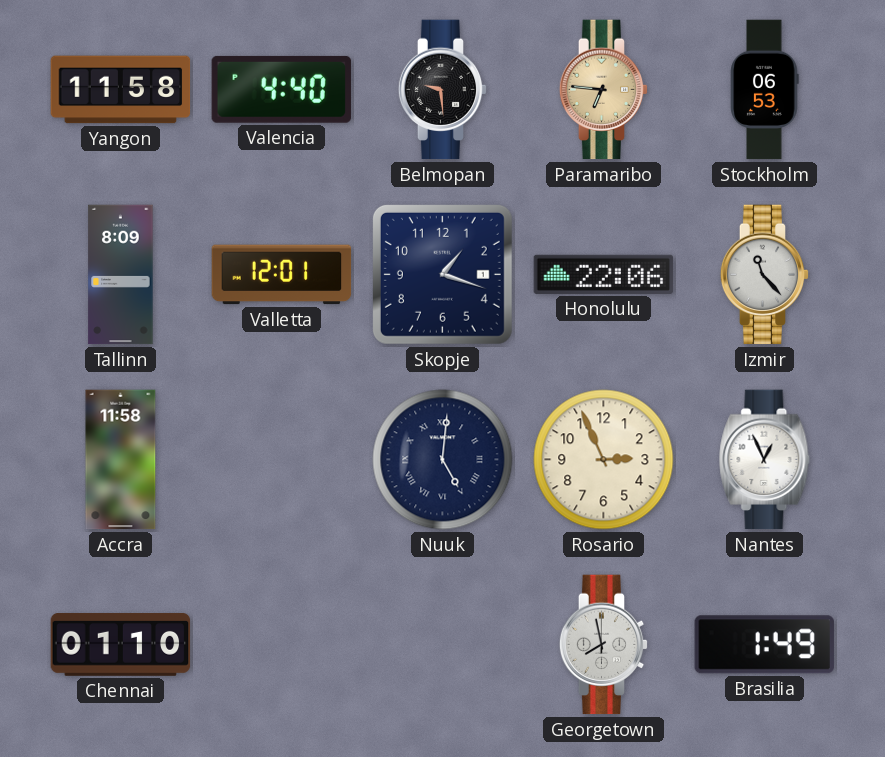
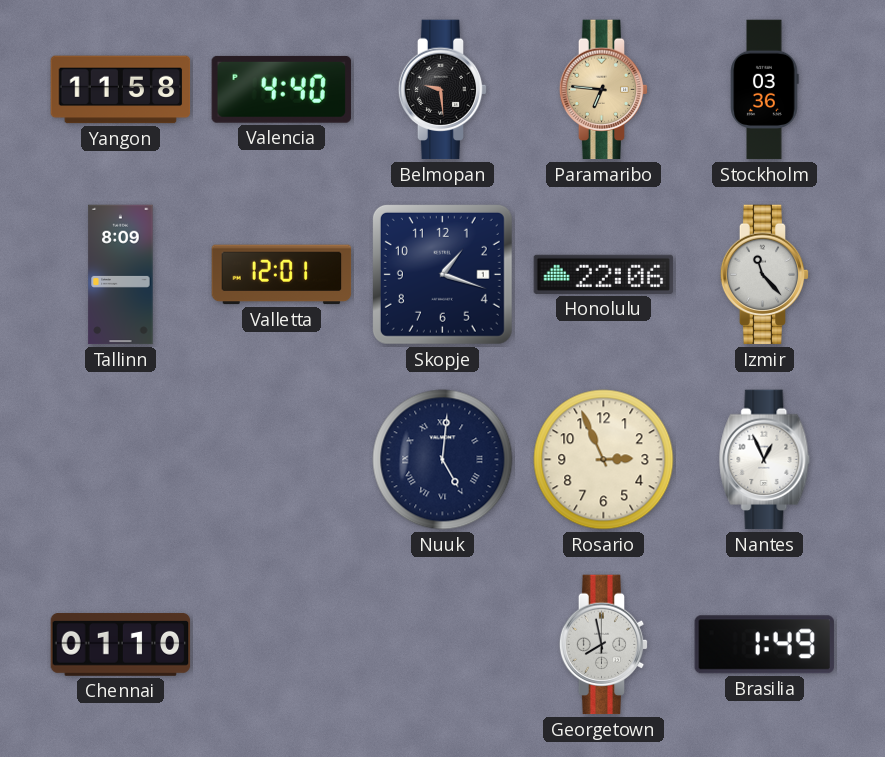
Stockholm: 06:53 -> 03:36 (765, 90)
Accra: 11:58 -> none (121, 460)
